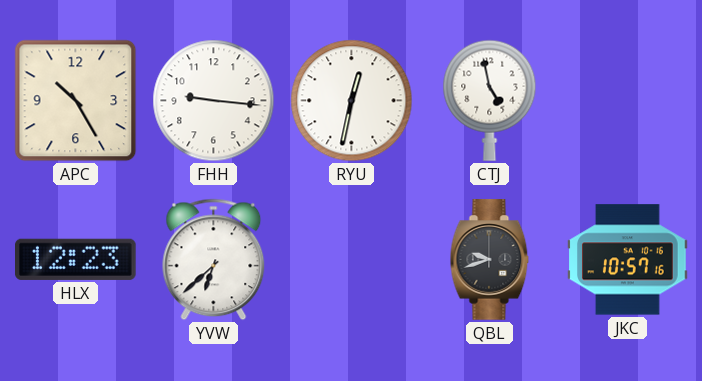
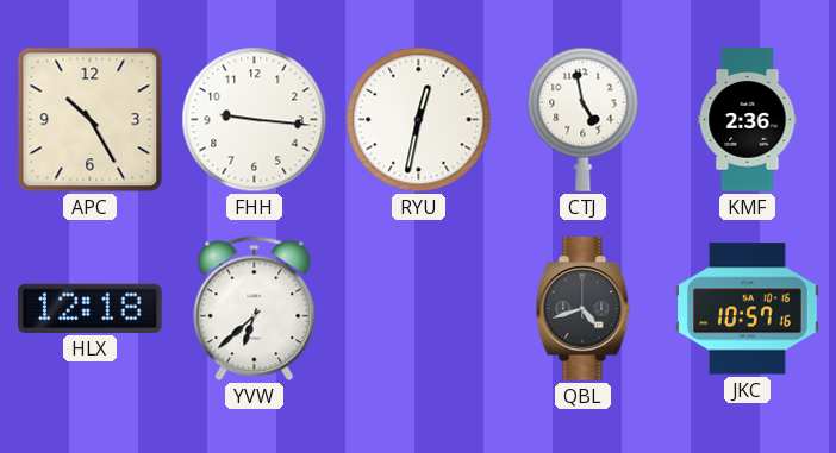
KMF: none -> 2:36 (748, 120)
HLX: 12:23 -> 12:18 (91, 308)
QBL: 9:42 -> 4:42 (584, 309)
